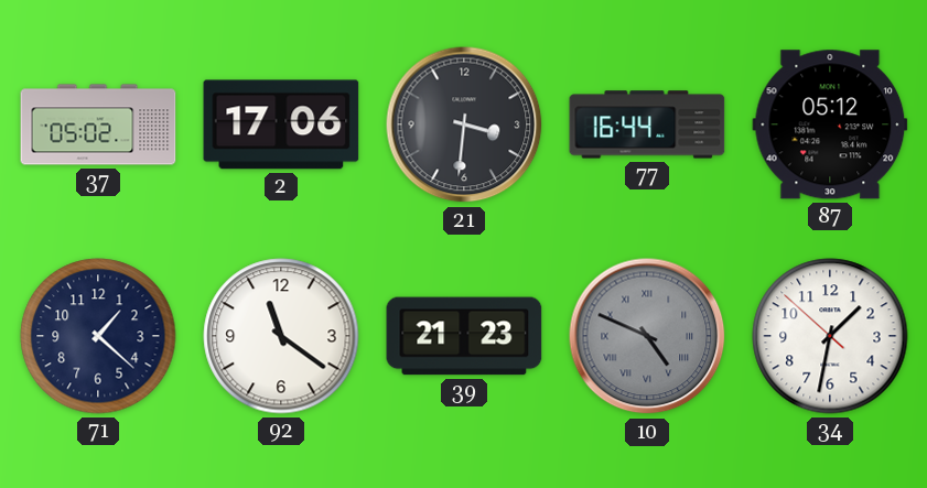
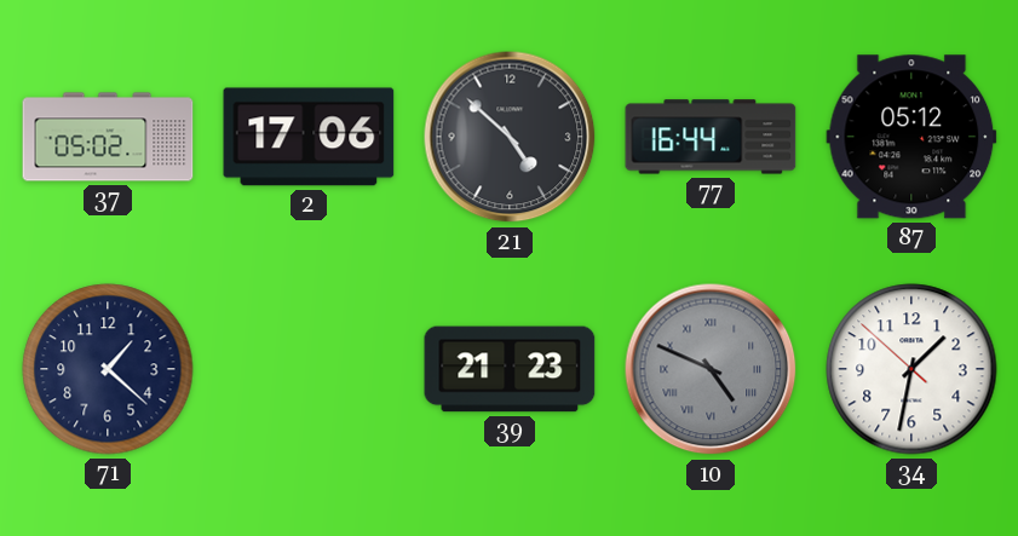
21: 3:31 -> 4:52 (510, 137)
92: 11:21 -> none (281, 336)
